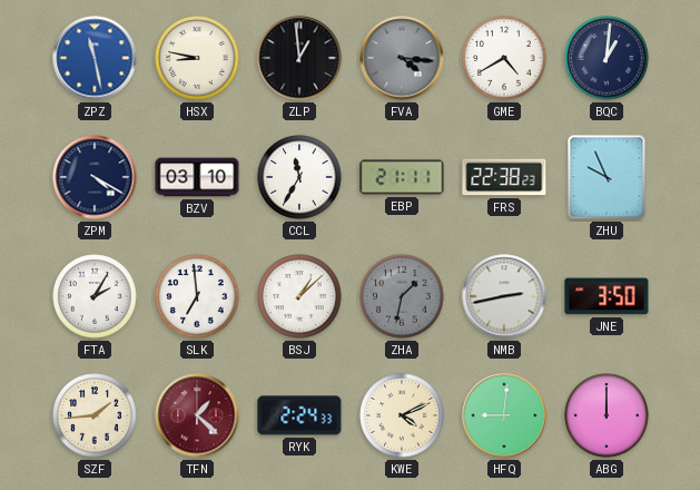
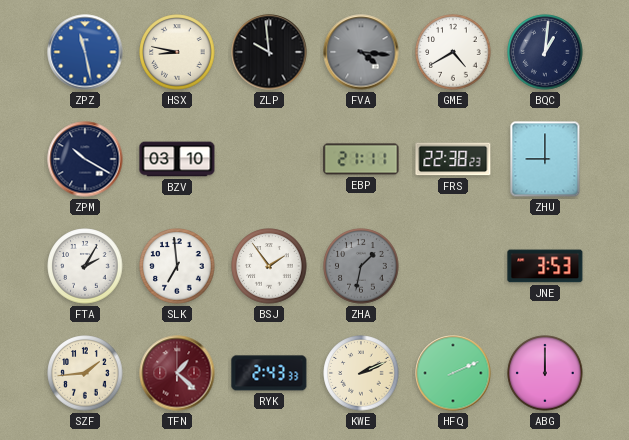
ZLP: 12:59 -> 9:59 (269, 52)
ZPM: 4:20 -> 10:20 (85, 159)
CCL: 11:35 -> none (299, 177)
ZHU: 9:56 -> 9:00 (545, 159)
BSJ: 1:08 -> 1:54 (269, 266)
NMB: 2:43 -> none (504, 296)
JNE: 3:50 -> 3:53 (545, 266)
RYK: 2:24 -> 2:43 (269, 373)
KWE: 4:11 -> 2:11 (361, 373)
HFQ: 9:01 -> 2:11 (453, 373)
